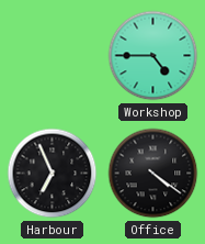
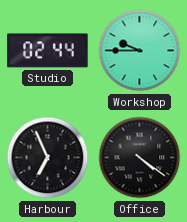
Studio: none -> 02:44 (48, 51)
Workshop: 4:45 -> 9:45 (140, 51)
